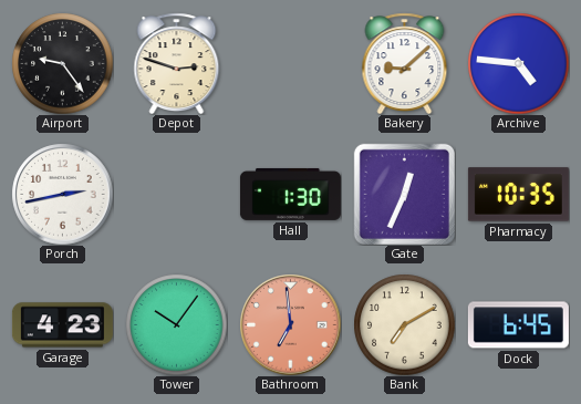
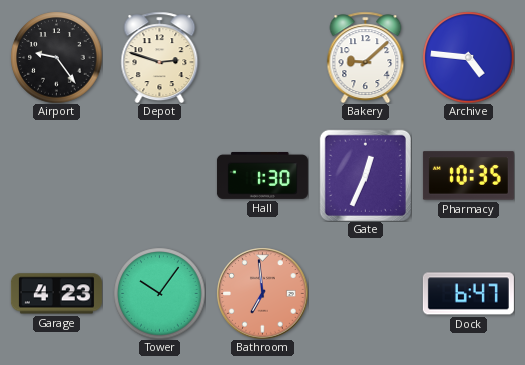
Porch: 2:43 -> none (62, 194)
Bank: 7:10 -> none (404, 324)
Dock: 6:45 -> 6:47 (468, 294)
